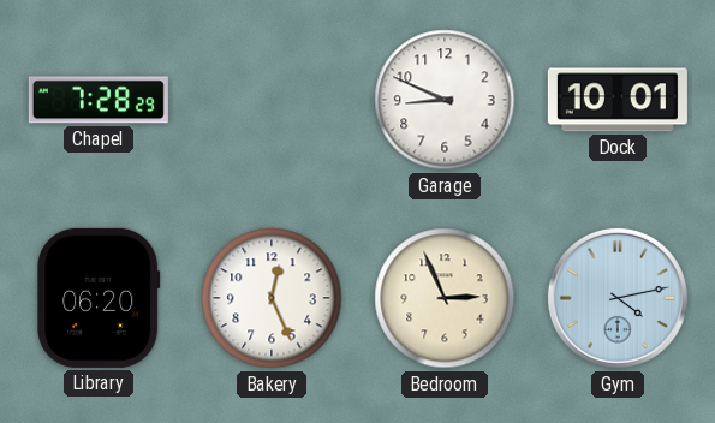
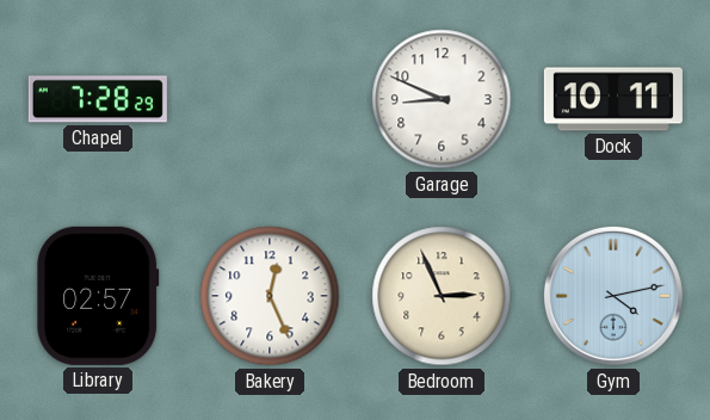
Dock: 10:01 -> 10:11 (613, 99)
Library: 06:20 -> 02:57 (98, 296)
